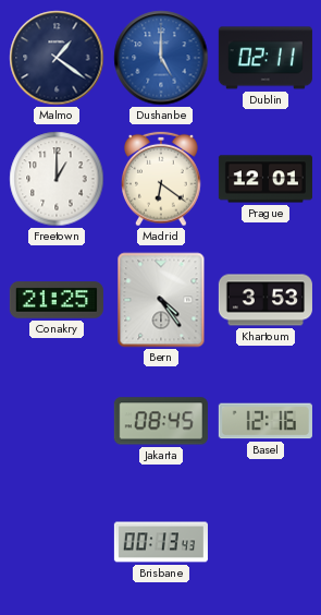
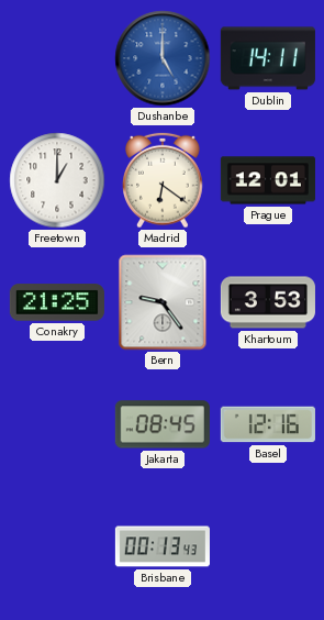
Malmo: 1:21 -> none (57, 58)
Dublin: 02:11 -> 14:11 (268, 58)
Bern: 4:24 -> 9:24 (163, 302)
